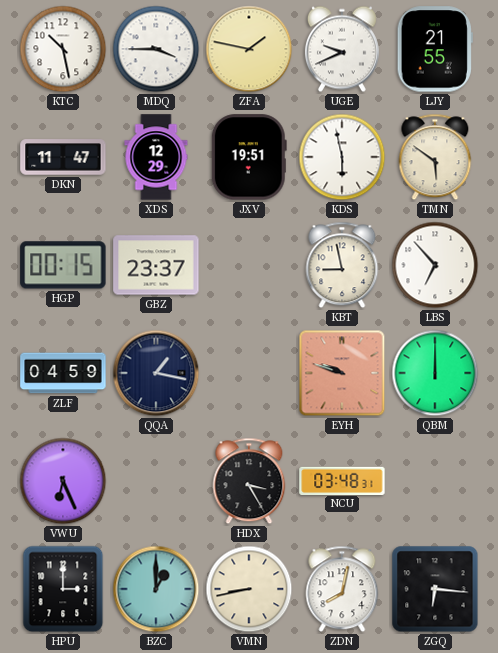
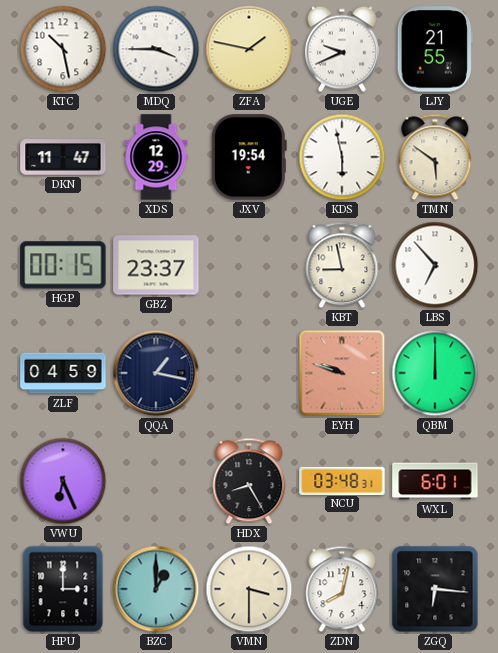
JXV: 19:51 -> 19:54 (249, 157)
HDX: 3:25 -> 8:25 (249, 481)
WXL: none -> 6:01 (435, 481)
VMN: 8:43 -> 3:30 (249, 589)
